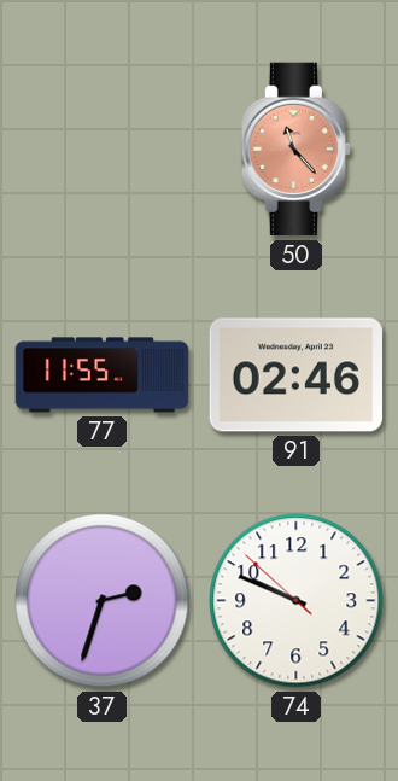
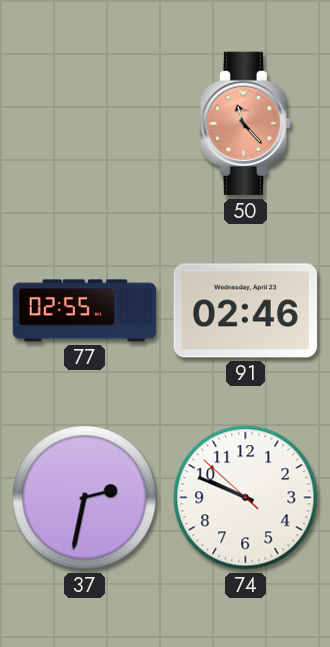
77: 11:55 -> 02:55 (85, 311)
37: 2:33 -> 2:32 (85, 498)
